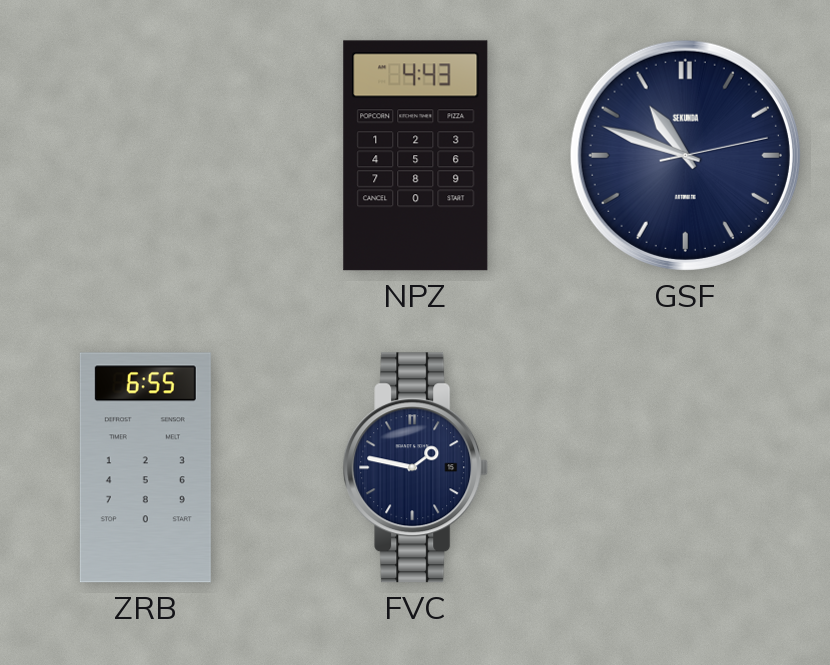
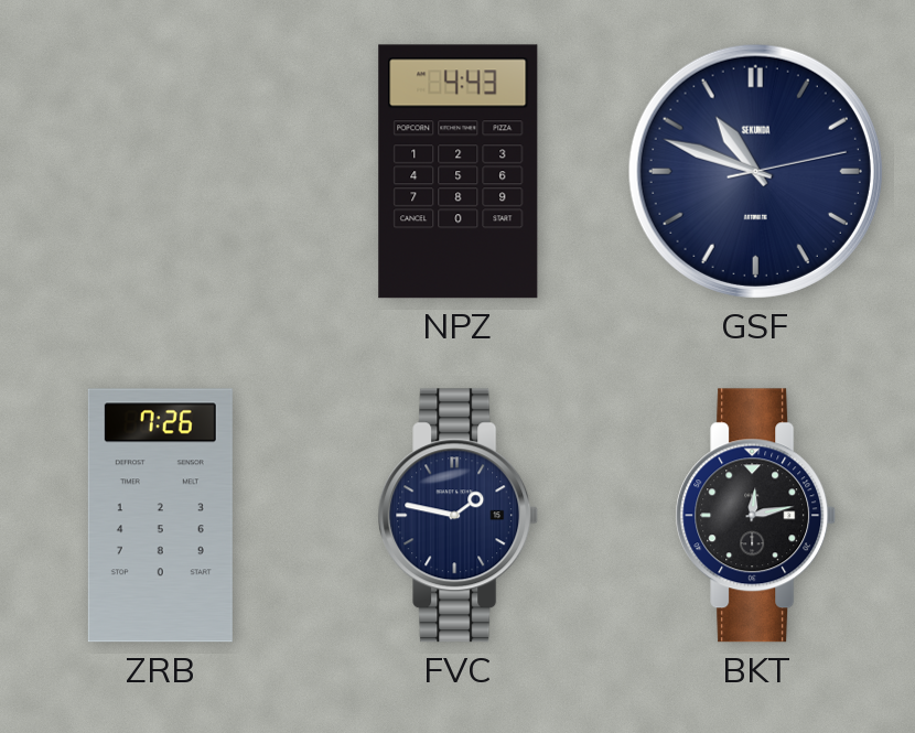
ZRB: 6:55 -> 7:26 (160, 516)
BKT: none -> 12:13 (756, 516)
